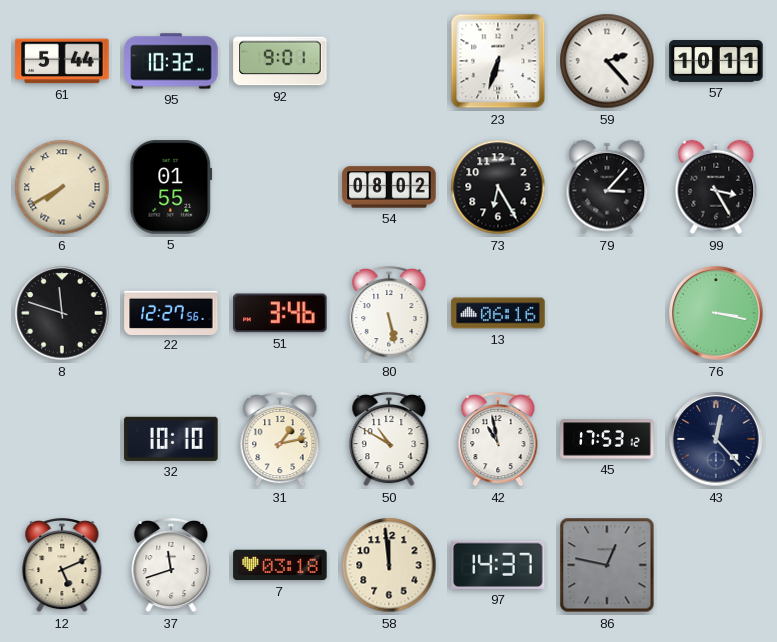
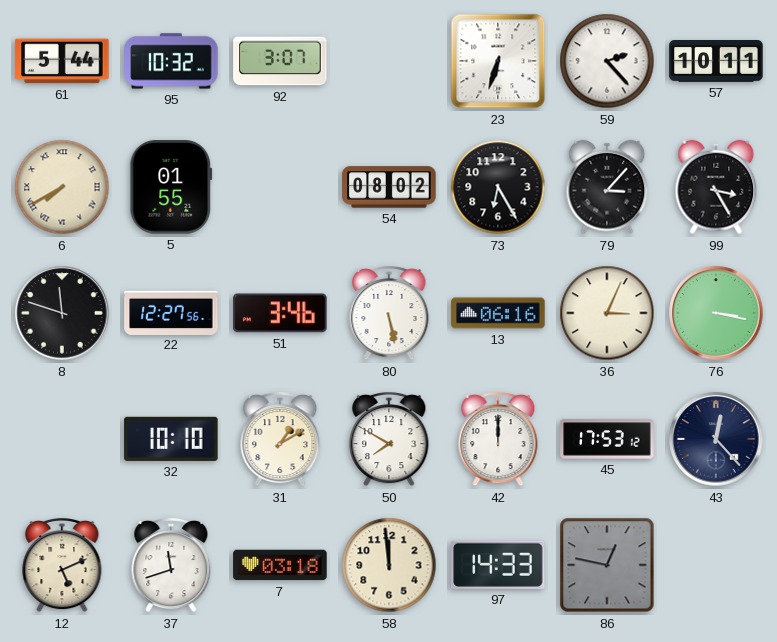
92: 9:01 -> 3:07 (280, 61)
36: none -> 3:04 (607, 313)
31: 1:13 -> 1:10 (280, 439)
50: 10:50 -> 7:50 (389, 439)
42: 10:58 -> 12:00 (498, 439)
97: 14:37 -> 14:33 (498, 565)
